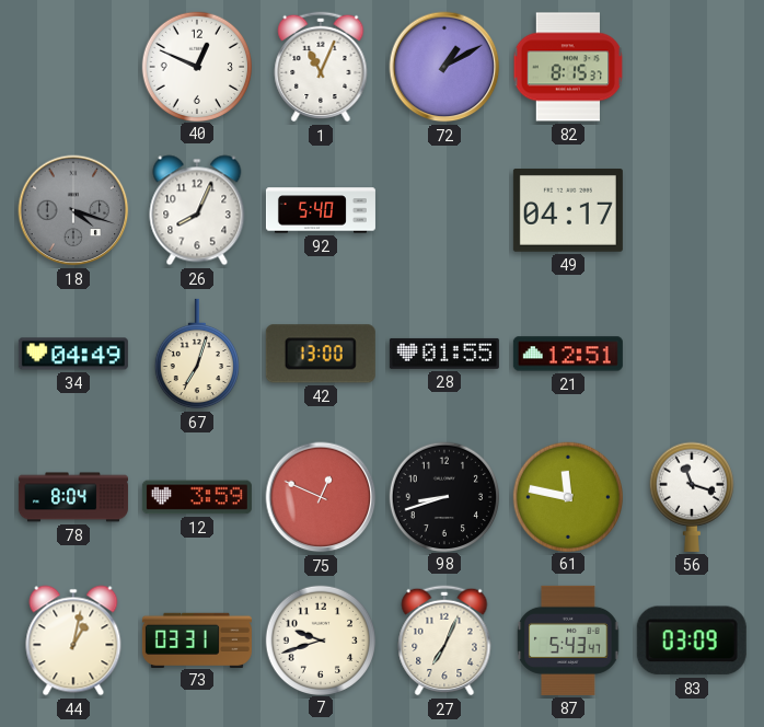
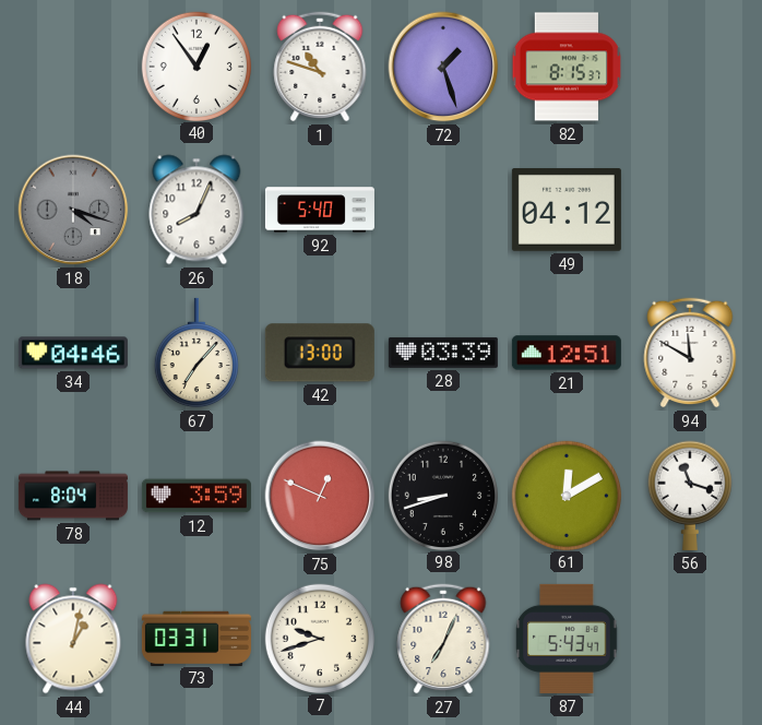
40: 12:49 -> 12:54 (195, 66)
1: 11:04 -> 10:48 (320, 67)
72: 1:10 -> 1:27 (443, 67)
49: 04:17 -> 04:12 (567, 211)
34: 04:49 -> 04:46 (73, 353)
67: 7:03 -> 7:07 (197, 353)
28: 01:55 -> 03:39 (443, 353)
94: none -> 11:50 (690, 353)
61: 11:47 -> 12:10 (565, 495)
83: 03:09 -> none (692, 641)
